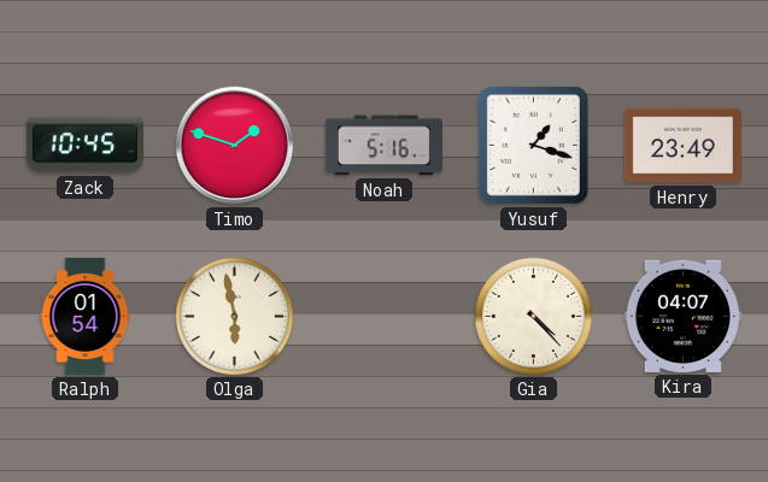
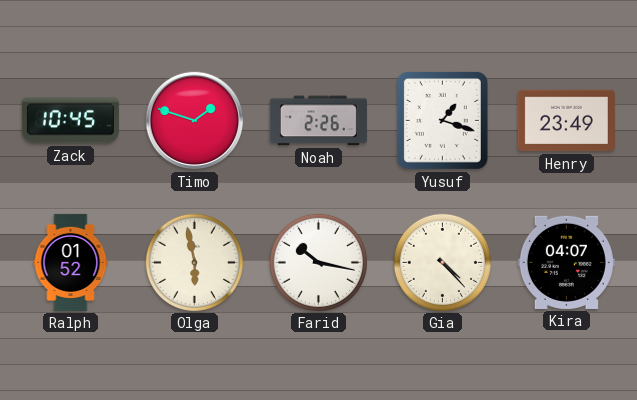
Noah: 5:16 -> 2:26 (318, 121)
Ralph: 01:54 -> 01:52 (71, 262)
Farid: none -> 10:17 (318, 262)
